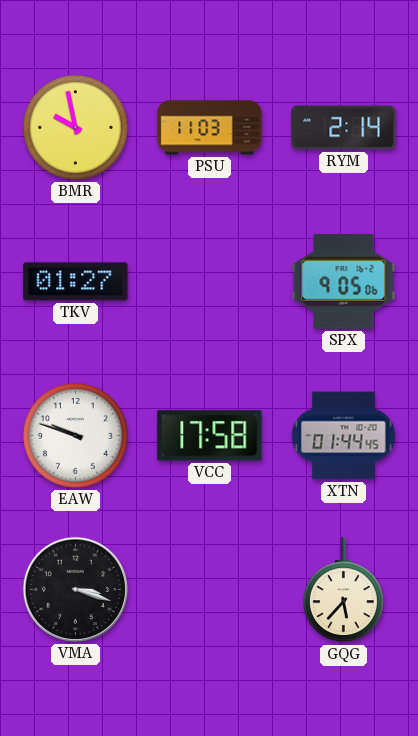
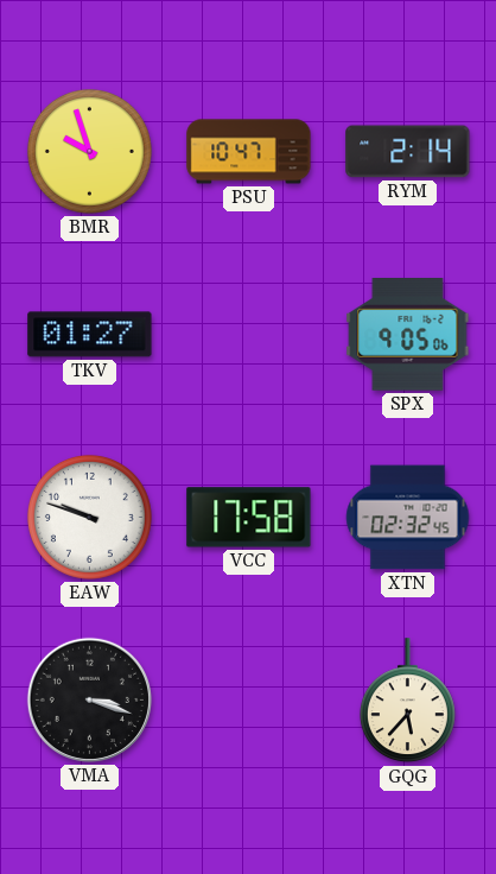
BMR: 9:58 -> 9:57 (89, 151)
PSU: 11:03 -> 10:47 (249, 152)
XTN: 01:44 -> 02:32 (408, 518)
